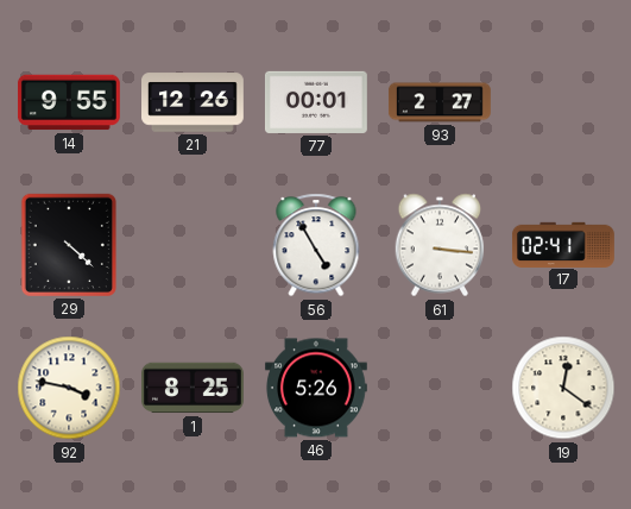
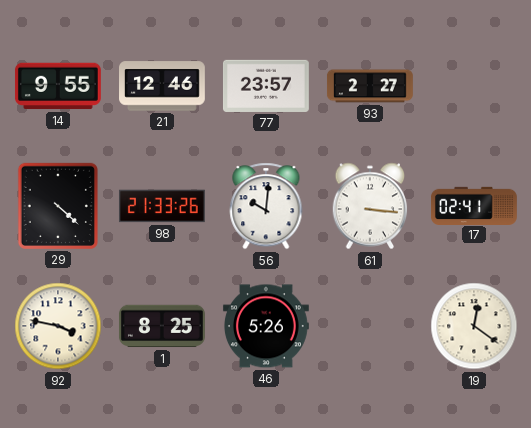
21: 12:26 -> 12:46 (163, 86)
77: 00:01 -> 23:57 (266, 86)
98: none -> 21:33 (162, 206)
56: 4:55 -> 10:01 (266, 206)
